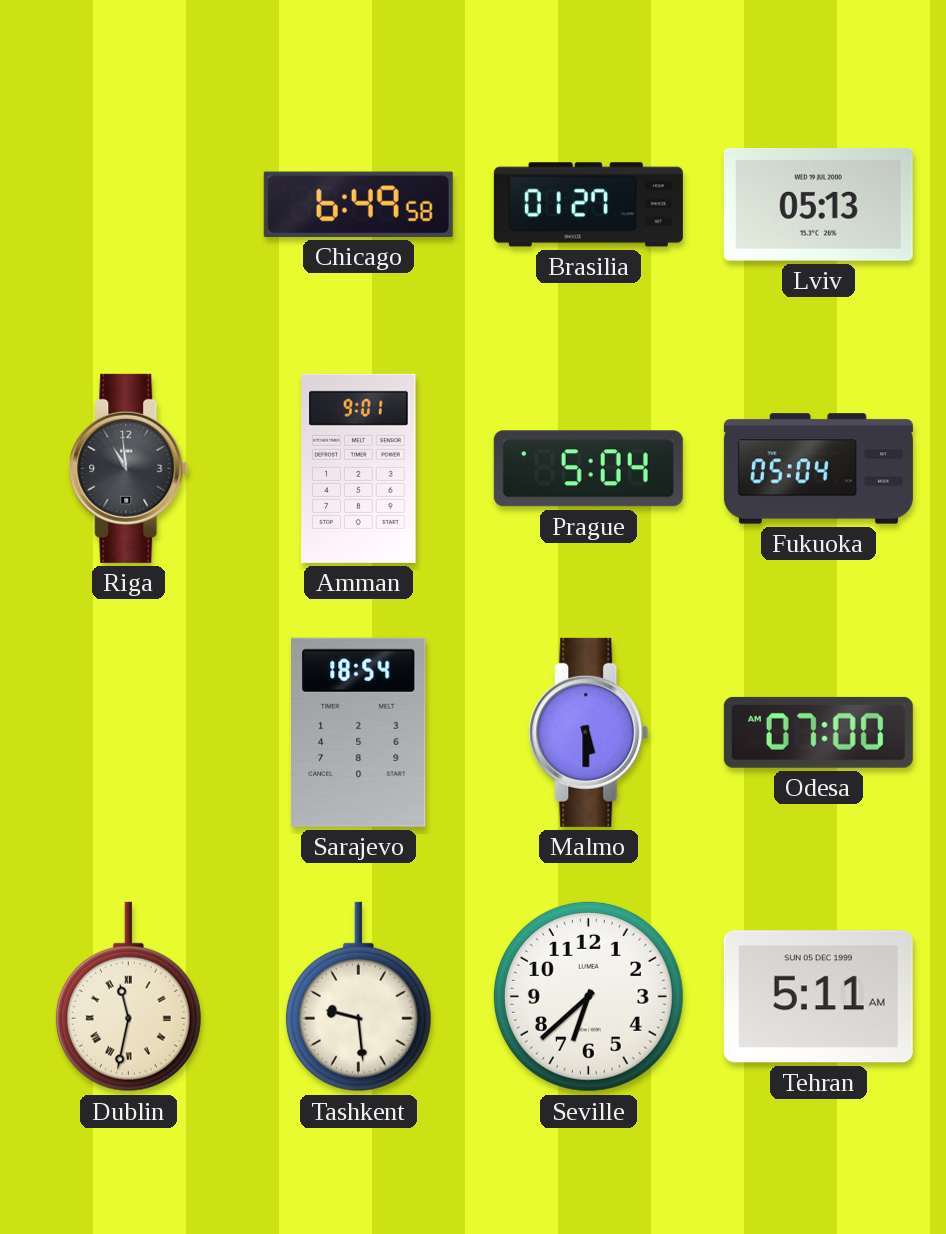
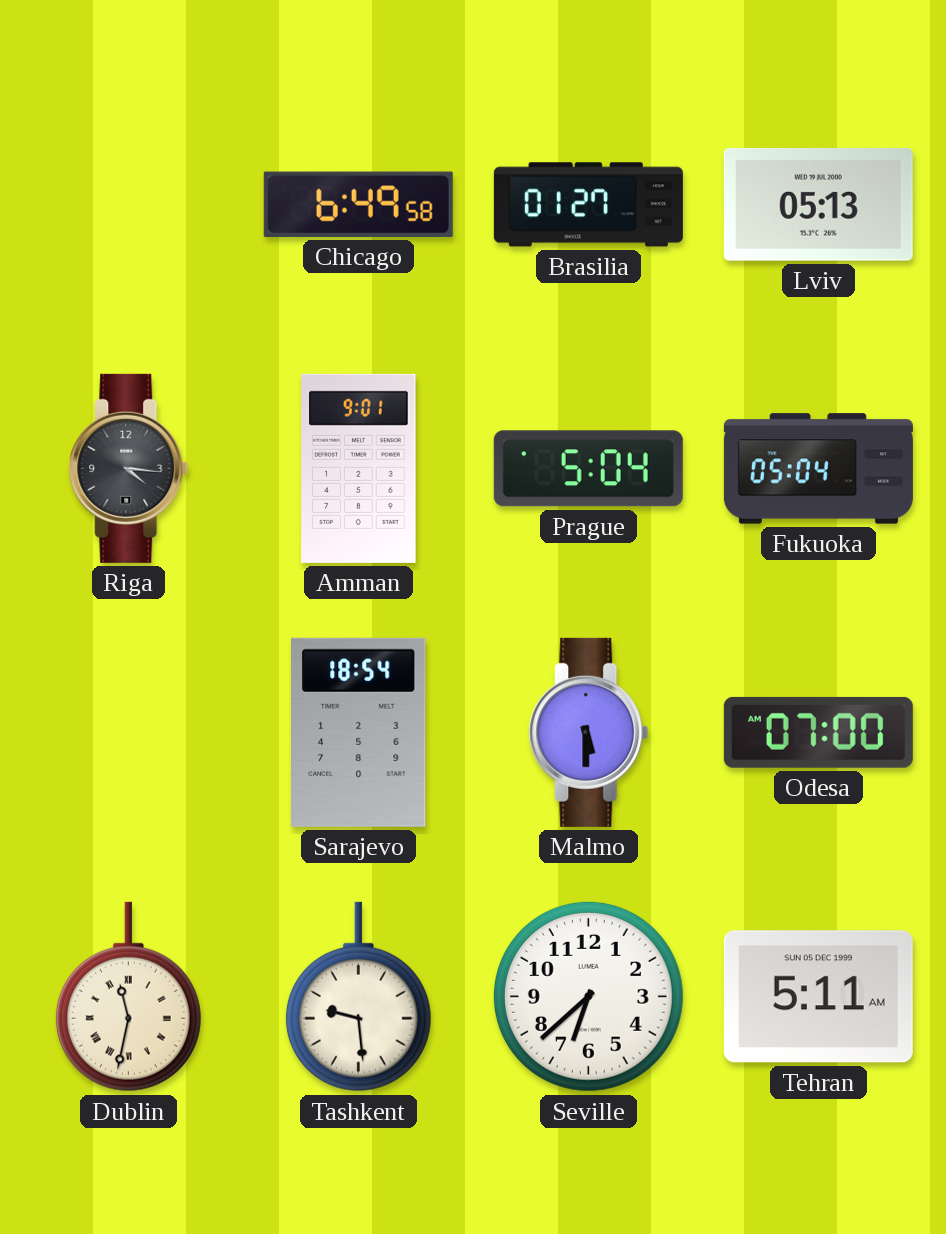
Riga: 10:59 -> 4:16 (129, 468)
